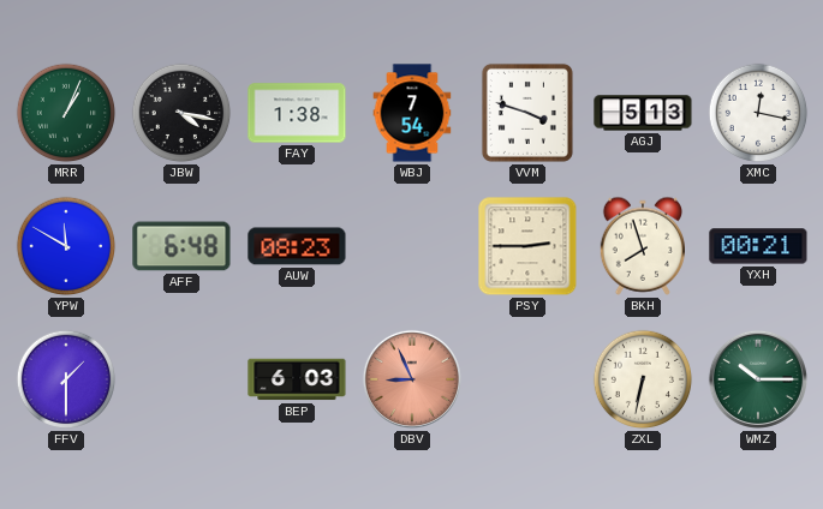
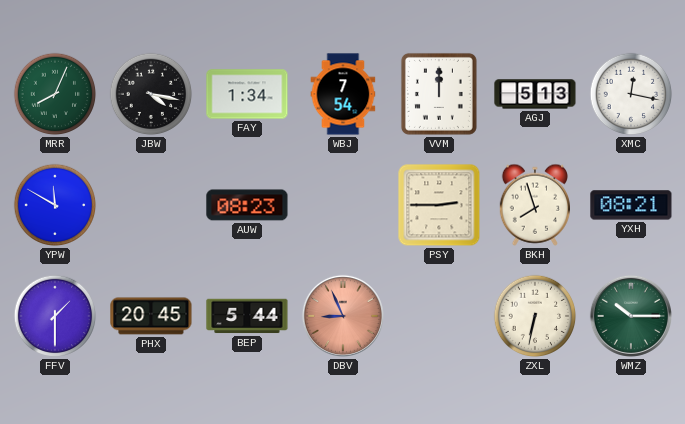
MRR: 1:04 -> 8:04 (55, 94)
FAY: 1:38 -> 1:34 (247, 94)
VVM: 3:48 -> 12:00 (439, 94)
AFF: 6:48 -> none (181, 246)
YXH: 00:21 -> 08:21 (631, 205)
PHX: none -> 20:45 (151, 316)
BEP: 6:03 -> 5:44 (247, 316)
